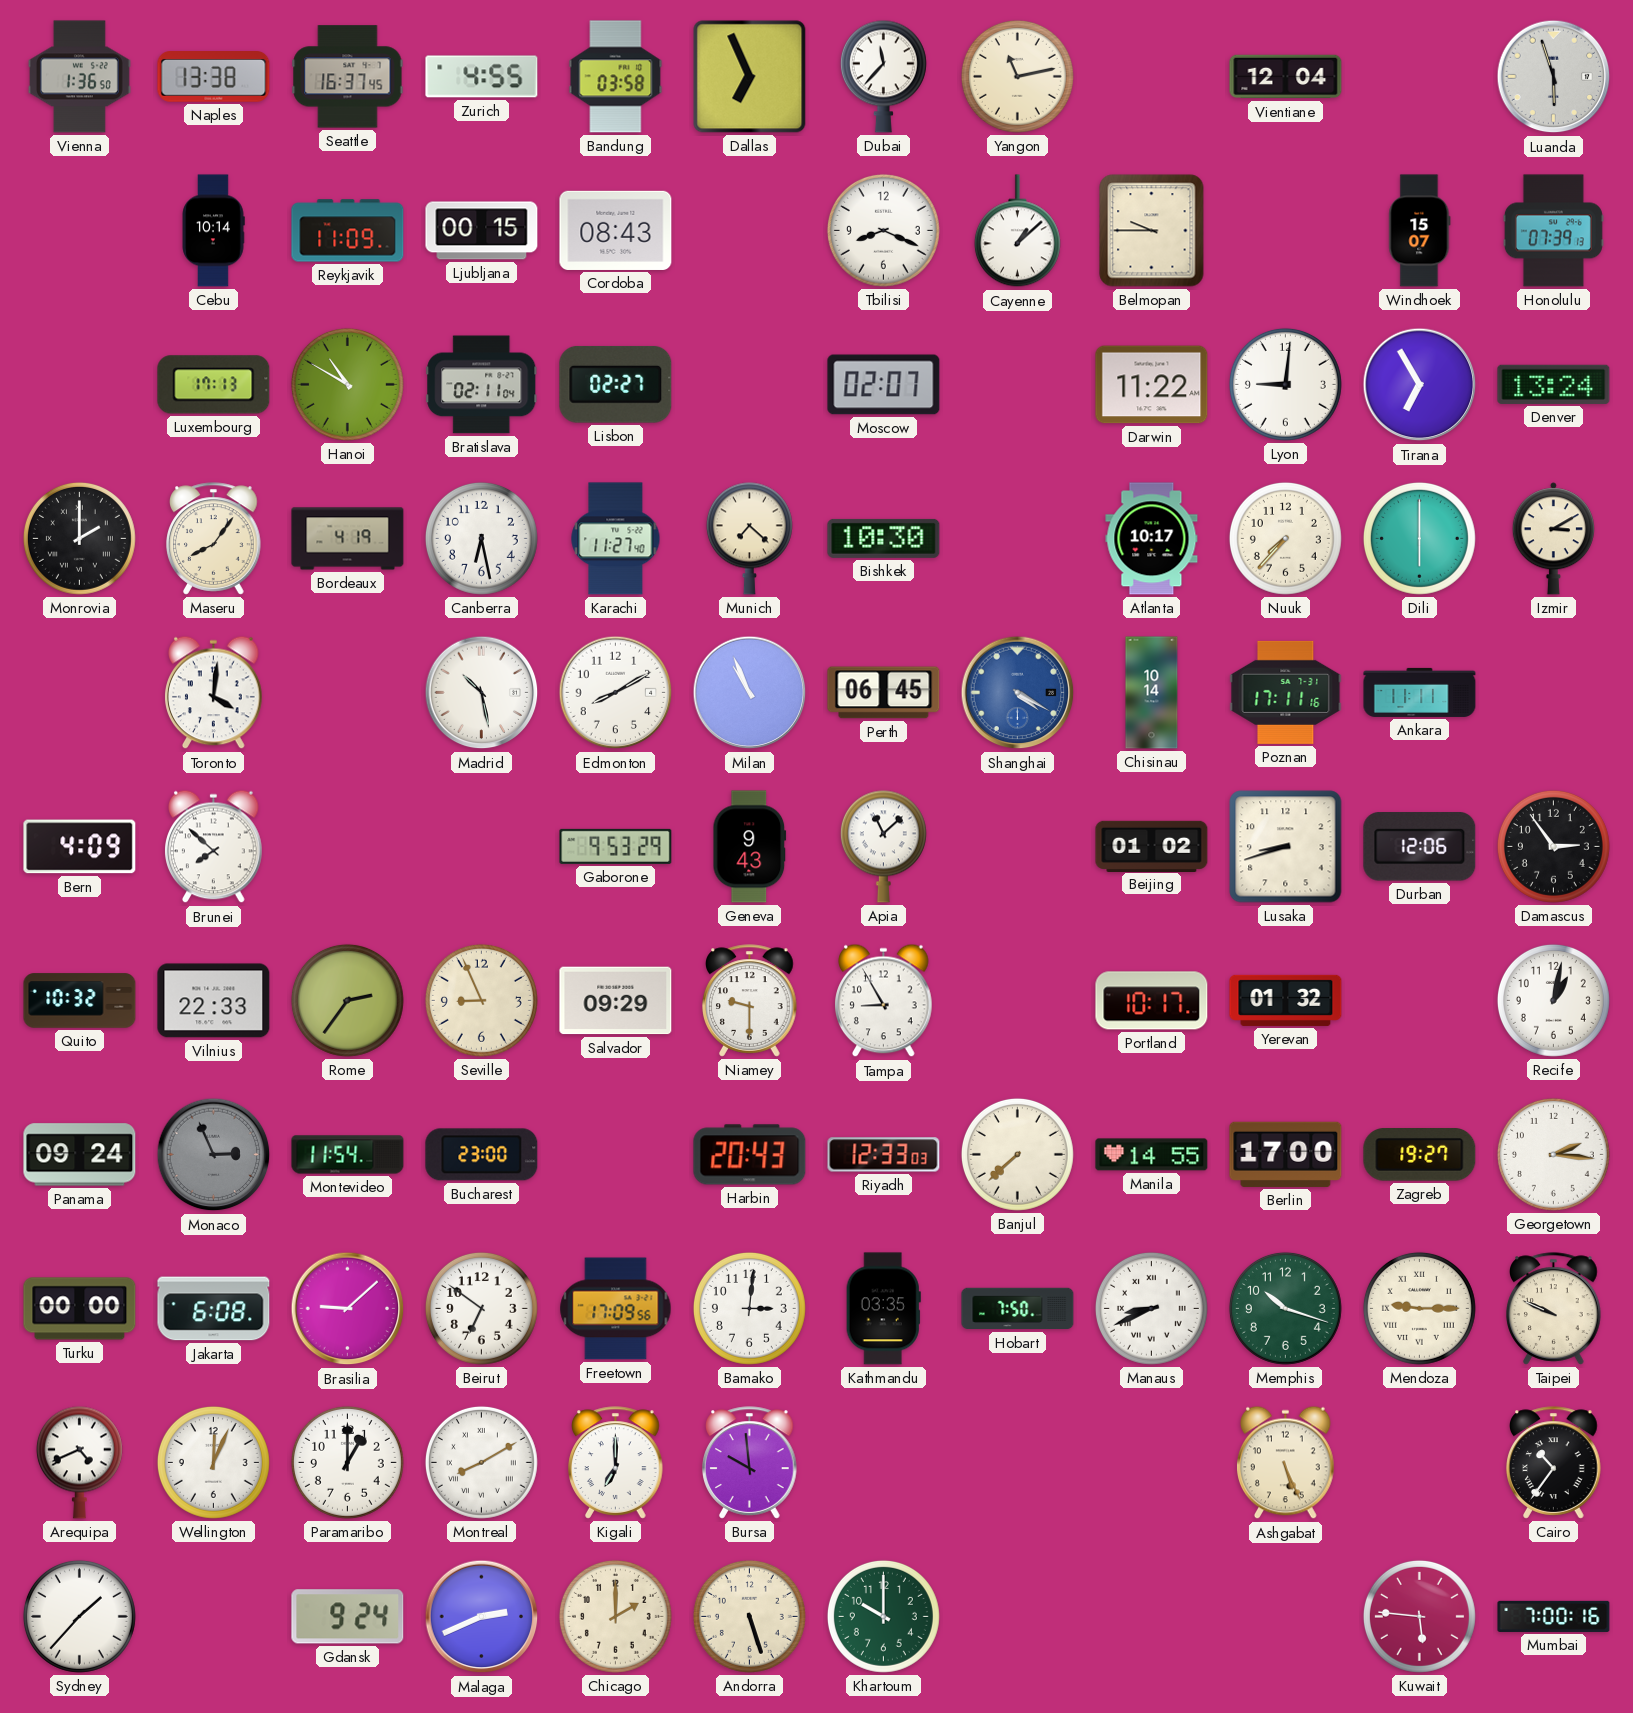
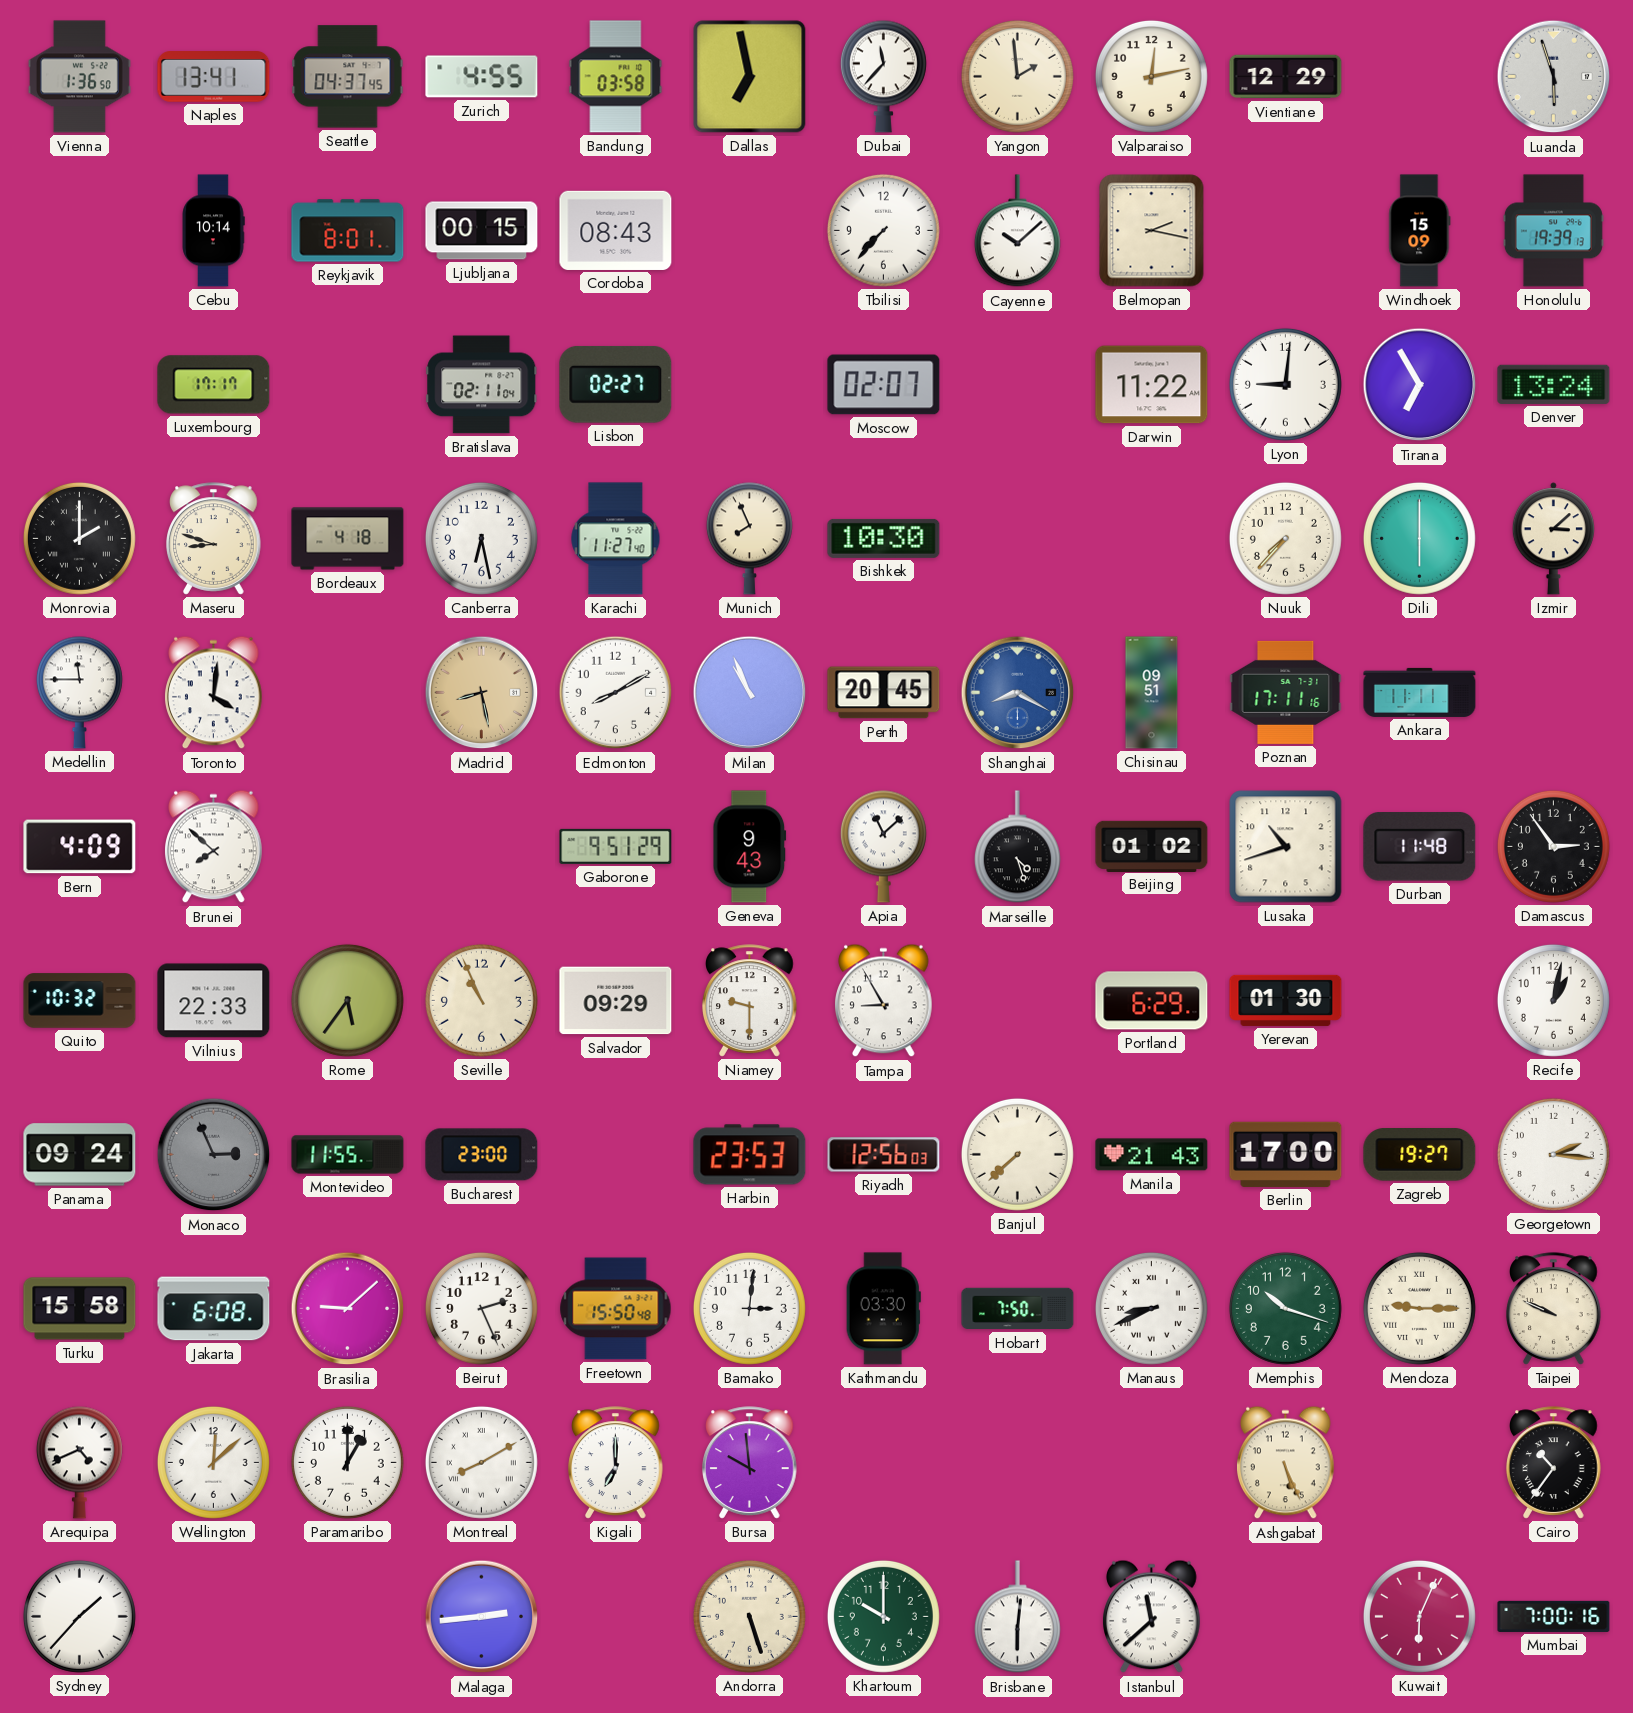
Naples: 13:38 -> 13:41 (214, 77)
Seattle: 16:37 -> 04:37 (348, 77)
Dallas: 6:56 -> 6:58 (750, 77)
Yangon: 11:13 -> 1:59 (1017, 76)
Valparaiso: none -> 12:13 (1151, 76)
Vientiane: 12:04 -> 12:29 (1286, 77)
Reykjavik: 11:09 -> 8:01 (348, 231)
Tbilisi: 8:19 -> 7:37 (883, 230)
Cayenne: 1:08 -> 10:08 (1017, 231)
Belmopan: 9:45 -> 2:17 (1152, 231)
Windhoek: 15:07 -> 15:09 (1420, 231)
Honolulu: 07:39 -> 19:39 (1553, 231)
Luxembourg: 17:13 -> 17:17 (214, 385)
Hanoi: 10:50 -> none (347, 384)
Maseru: 8:06 -> 8:48 (214, 539)
Bordeaux: 4:19 -> 4:18 (348, 539)
Munich: 7:22 -> 7:56 (749, 538)
Atlanta: 10:17 -> none (1152, 539)
Izmir: 3:10 -> 3:08 (1553, 539)
Medellin: none -> 11:45 (79, 692)
Madrid: 10:28 -> 8:28 (482, 693)
Madrid dial: white -> champagne (482, 693)
Perth: 06:45 -> 20:45 (884, 693)
Shanghai: 4:20 -> 8:20 (1018, 693)
Chisinau: 10:14 -> 09:51 (1152, 693)
Gaborone: 9:53 -> 9:51 (616, 846)
Marseille: none -> 4:27 (1017, 847)
Lusaka: 8:42 -> 10:42 (1286, 847)
Durban: 12:06 -> 11:48 (1420, 847)
Rome: 2:36 -> 5:36 (347, 1000)
Seville: 8:56 -> 10:56 (481, 1000)
Portland: 10:17 -> 6:29 (1152, 1001)
Yerevan: 01:32 -> 01:30 (1286, 1000)
Montevideo: 11:54 -> 11:55 (348, 1155)
Harbin: 20:43 -> 23:53 (750, 1155)
Riyadh: 12:33 -> 12:56 (884, 1155)
Manila: 14:55 -> 21:43 (1152, 1155)
Turku: 00:00 -> 15:58 (80, 1309)
Beirut: 6:51 -> 2:26 (481, 1308)
Freetown: 17:09 -> 15:50 (616, 1309)
Kathmandu: 03:35 -> 03:30 (883, 1309)
Wellington: 12:04 -> 12:08 (213, 1462)
Gdansk: 9:24 -> none (348, 1617)
Malaga: 2:41 -> 2:44 (482, 1617)
Chicago: 2:00 -> none (615, 1616)
Brisbane: none -> 6:01 (1017, 1617)
Istanbul: none -> 11:38 (1152, 1617)
Kuwait: 5:46 -> 6:04 (1419, 1616)
